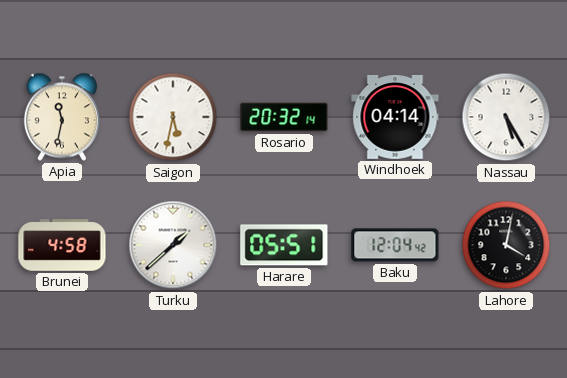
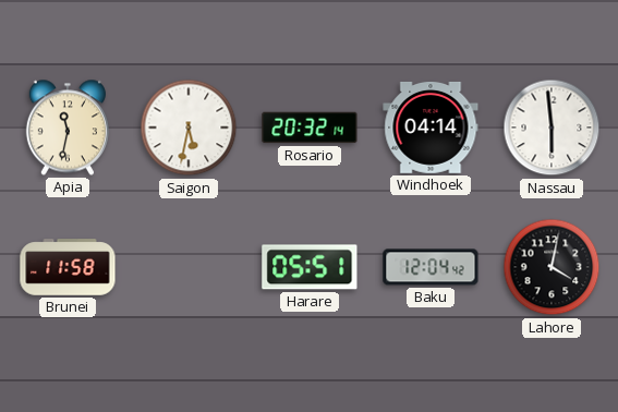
Nassau: 5:25 -> 5:59 (552, 128)
Brunei: 4:58 -> 11:58 (68, 267)
Turku: 1:38 -> none (173, 245)
